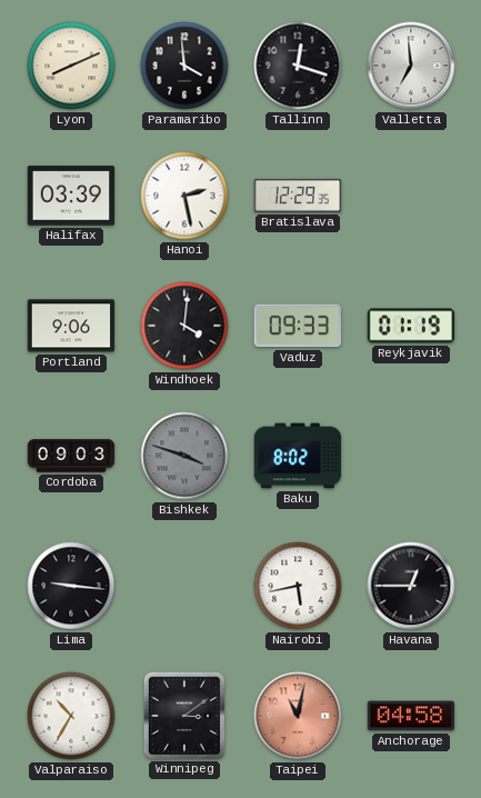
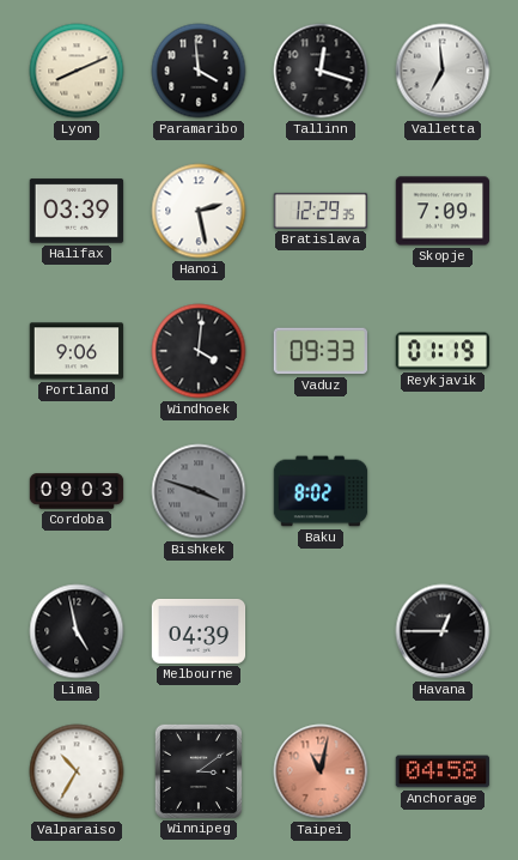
Skopje: none -> 7:09 (443, 211)
Lima: 9:16 -> 4:58 (77, 631)
Melbourne: none -> 04:39 (199, 631)
Nairobi: 5:43 -> none (298, 586)
